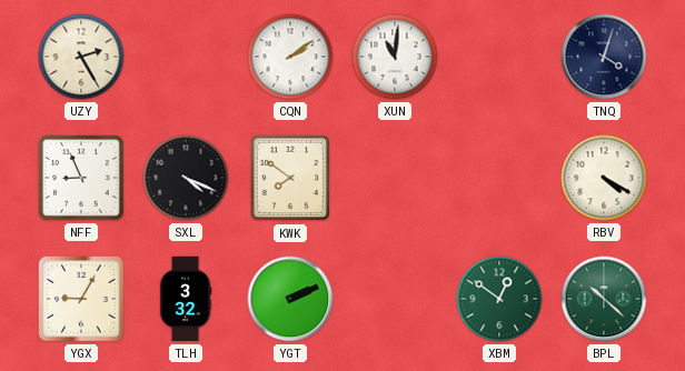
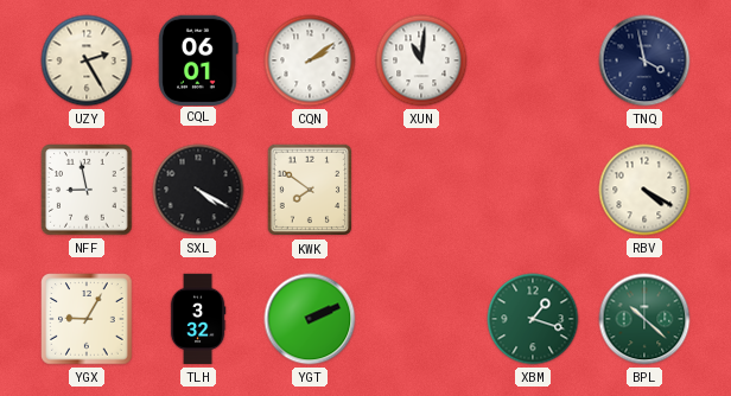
CQL: none -> 06:01 (198, 59)
TNQ: 4:03 -> 3:58 (644, 60)
NFF: 8:56 -> 8:58 (87, 190)
SXL: 4:19 -> 4:20 (198, 190)
XBM: 12:51 -> 1:18 (533, 319)
